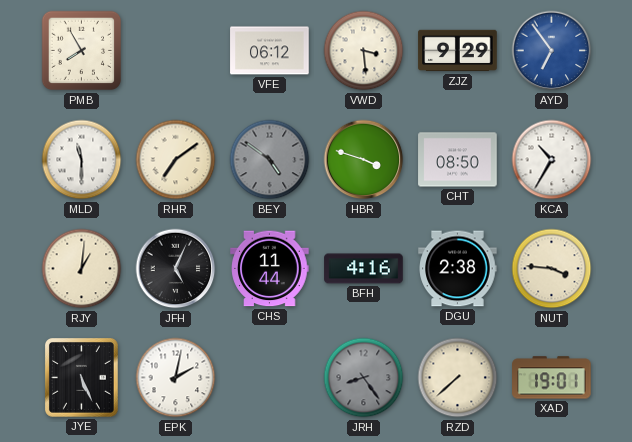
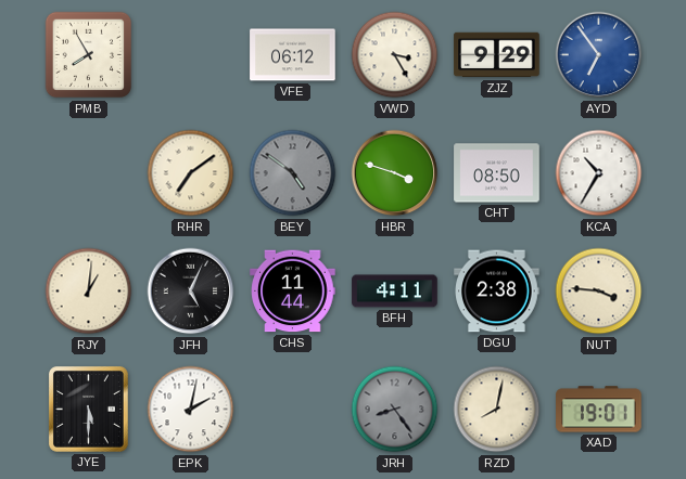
VWD: 3:29 -> 3:25 (395, 55)
MLD: 11:30 -> none (82, 160)
BFH: 4:16 -> 4:11 (395, 292)
JYE: 5:26 -> 5:30 (89, 410)
RZD: 7:38 -> 8:02 (497, 410)
